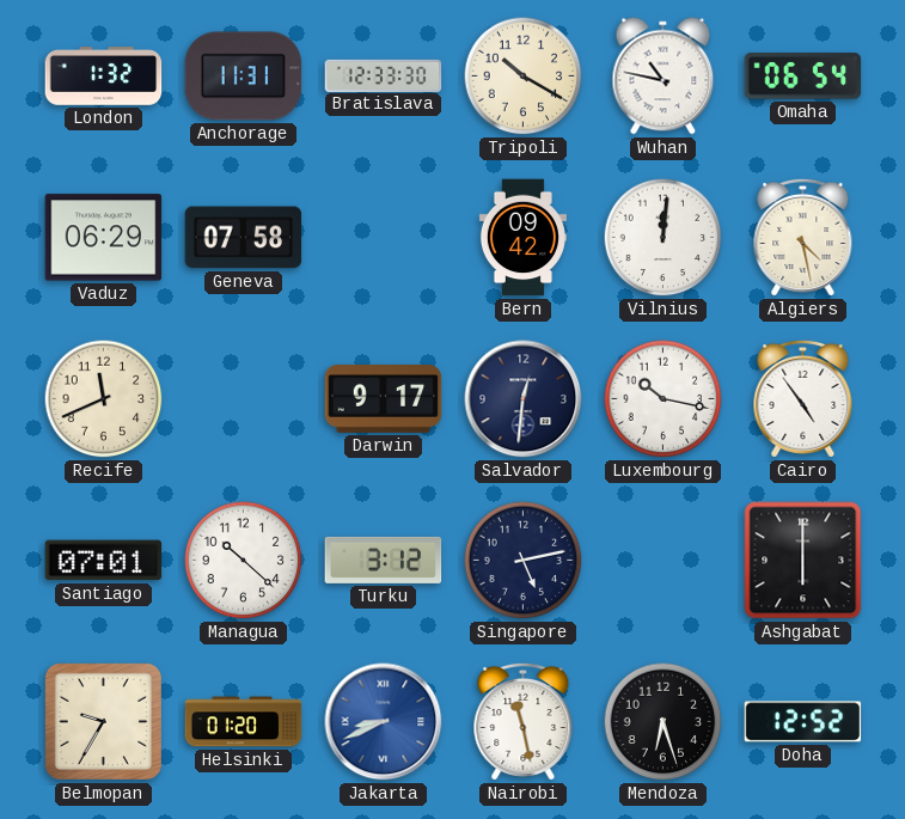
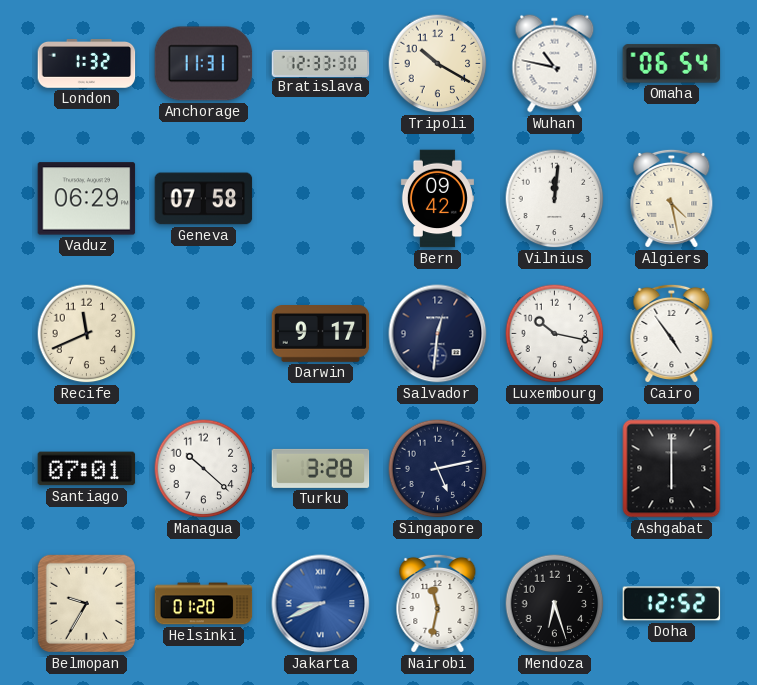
Turku: 3:12 -> 3:28 (321, 468)
Nairobi: 11:28 -> 11:32 (438, 603)
